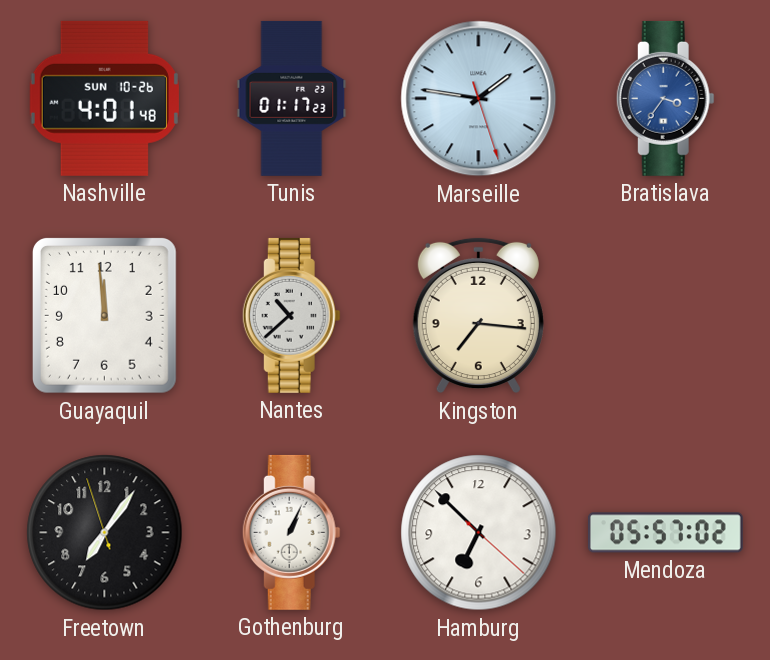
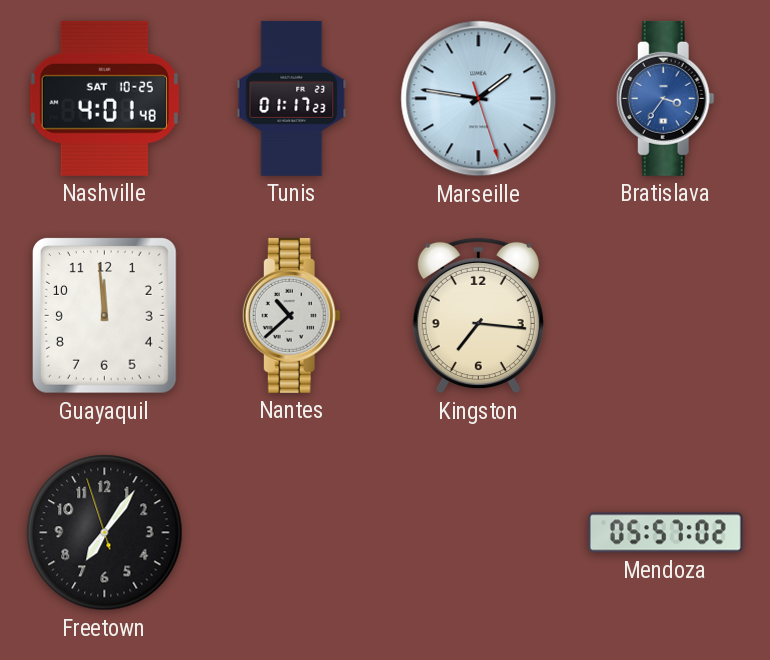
Nashville date: SUN 10-26 -> SAT 10-25 (104, 98)
Gothenburg: 1:04 -> none (291, 532)
Hamburg: 6:52 -> none (479, 533)
